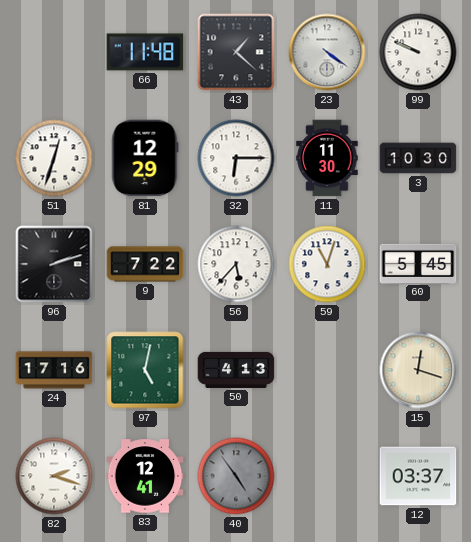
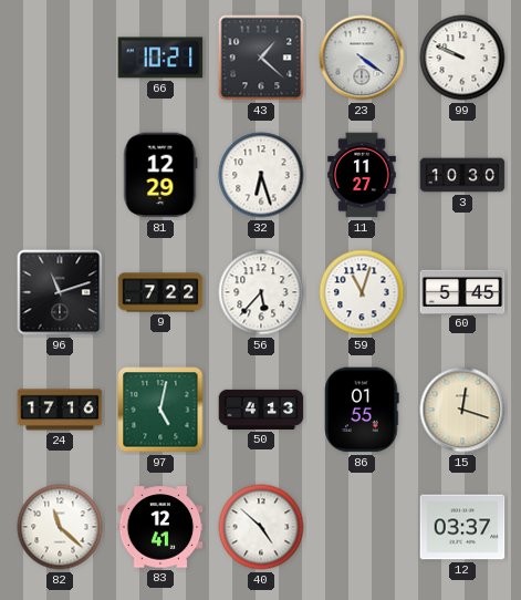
66: 11:48 -> 10:21 (160, 58)
51: 12:33 -> none (54, 158)
32: 6:15 -> 6:27 (261, 175)
11: 11:30 -> 11:27 (362, 175)
96: 2:12 -> 11:12 (60, 292)
86: none -> 01:55 (362, 410)
82: 2:18 -> 11:22 (60, 527)
40: 4:54 -> 4:52 (261, 527)
40 dial: grey -> white (261, 527)
